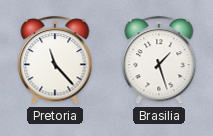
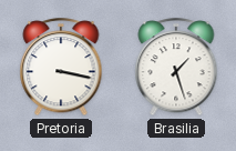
Pretoria: 11:23 -> 3:17 (61, 68)
